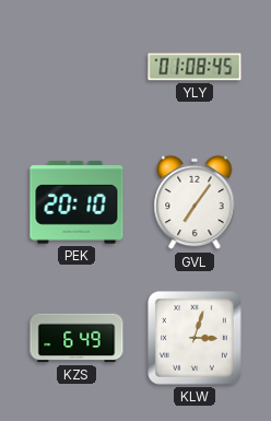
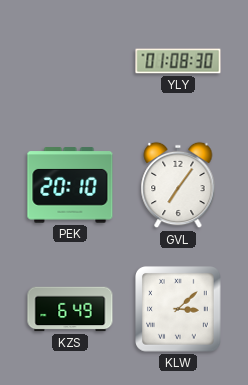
YLY: 01:08:45 -> 01:08:30 (178, 61)
KLW: 3:03 -> 3:08 (179, 310)
